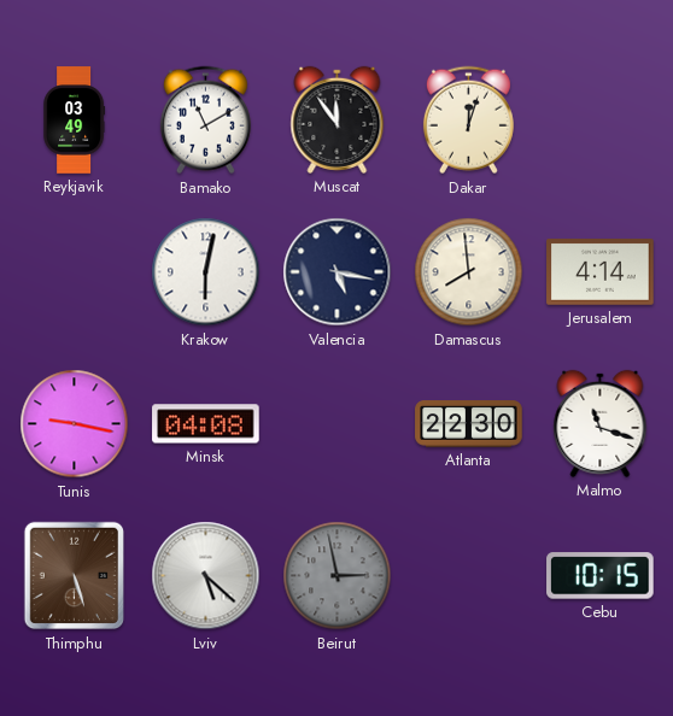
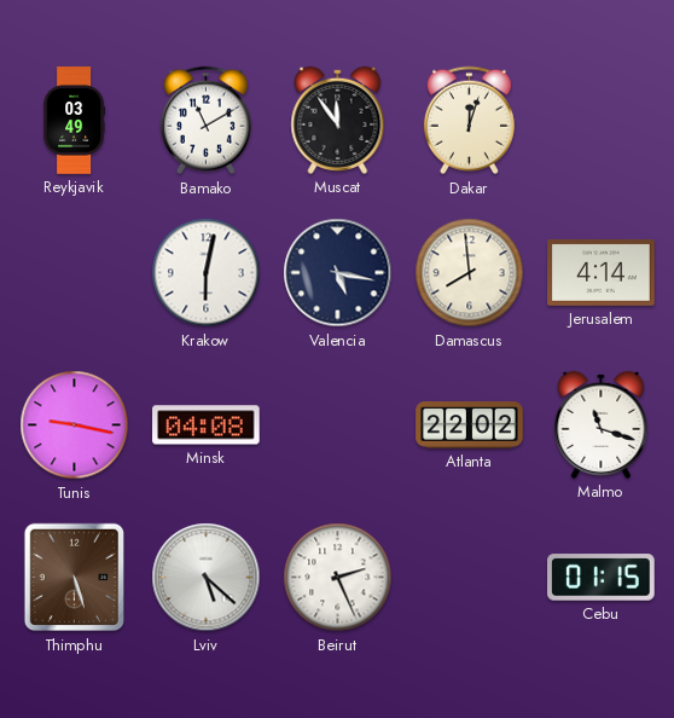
Atlanta: 22:30 -> 22:02 (470, 425)
Beirut: 2:58 -> 2:26 (338, 578)
Beirut dial: grey -> white (338, 578)
Cebu: 10:15 -> 01:15 (602, 578)
